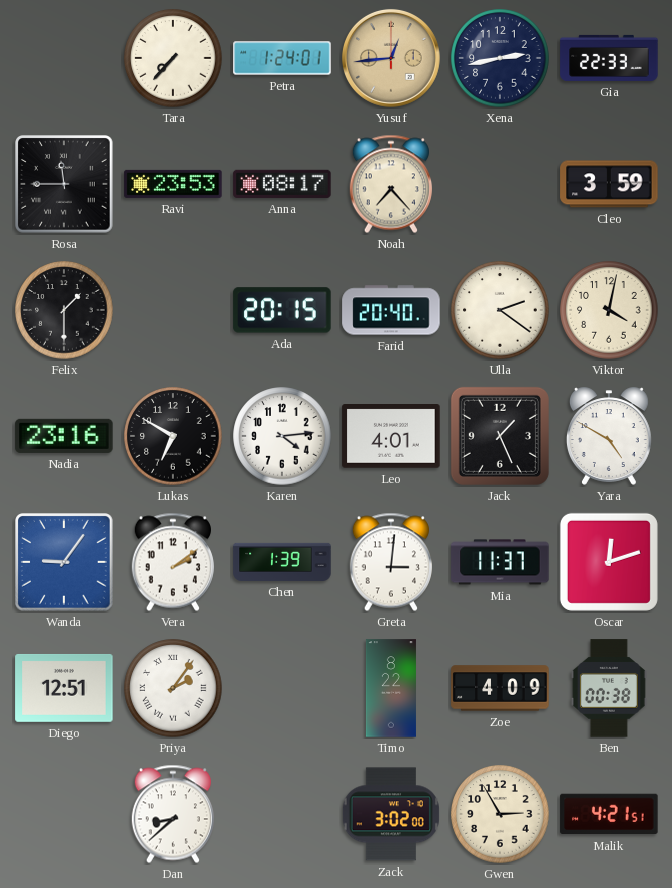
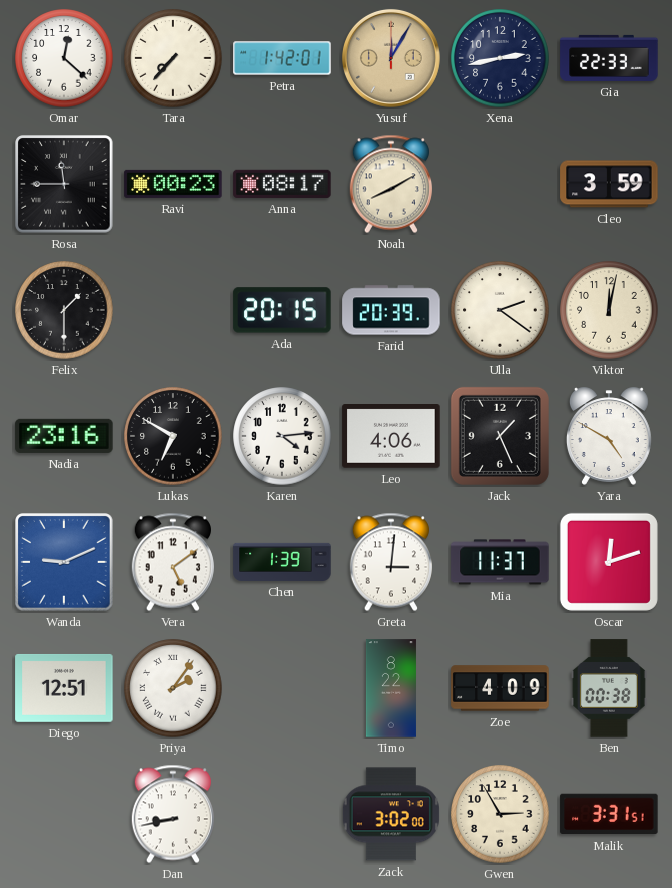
Omar: none -> 12:22 (64, 58)
Petra: 1:24 -> 1:42 (282, 58)
Yusuf: 12:44 -> 12:05 (391, 58)
Ravi: 23:53 -> 00:23 (173, 184)
Noah: 7:23 -> 8:10 (391, 184)
Farid: 20:40 -> 20:39 (391, 310)
Viktor: 4:02 -> 12:02 (609, 310)
Leo: 4:01 -> 4:06 (391, 437)
Wanda: 9:06 -> 9:11 (64, 562)
Vera: 2:09 -> 5:09 (173, 562)
Dan: 8:38 -> 8:43 (173, 814)
Malik: 4:21 -> 3:31 (609, 814)
